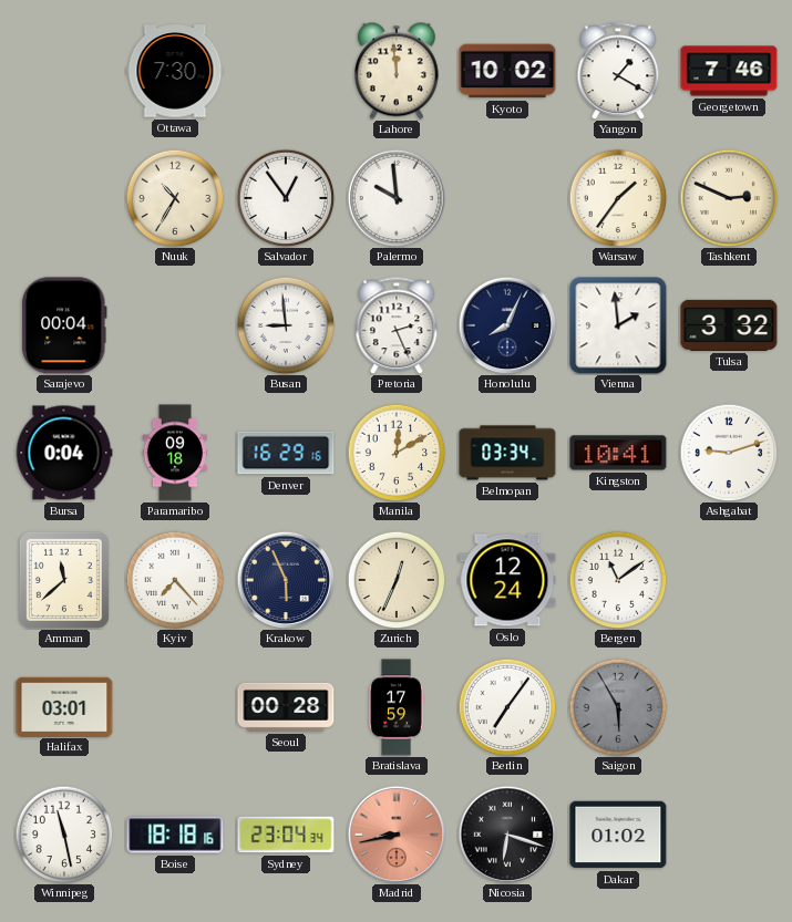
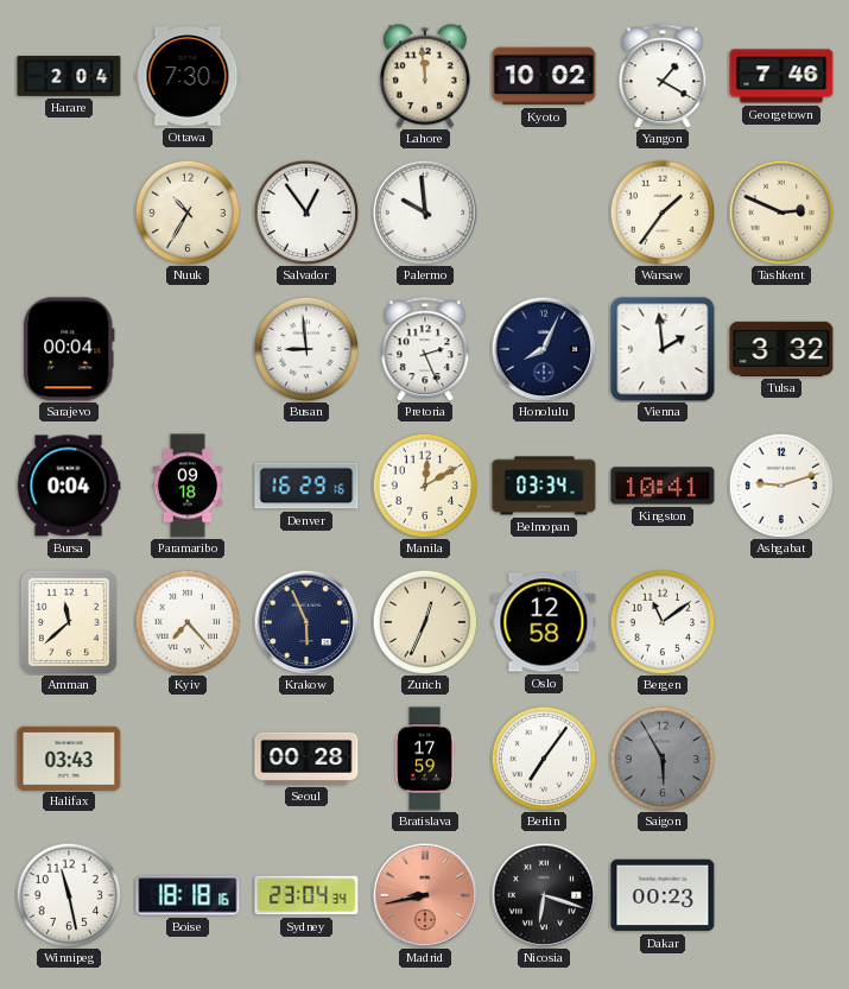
Harare: none -> 2:04 (69, 76)
Oslo: 12:24 -> 12:58 (544, 622)
Halifax: 03:01 -> 03:43 (69, 757)
Dakar: 01:02 -> 00:23 (663, 895)
